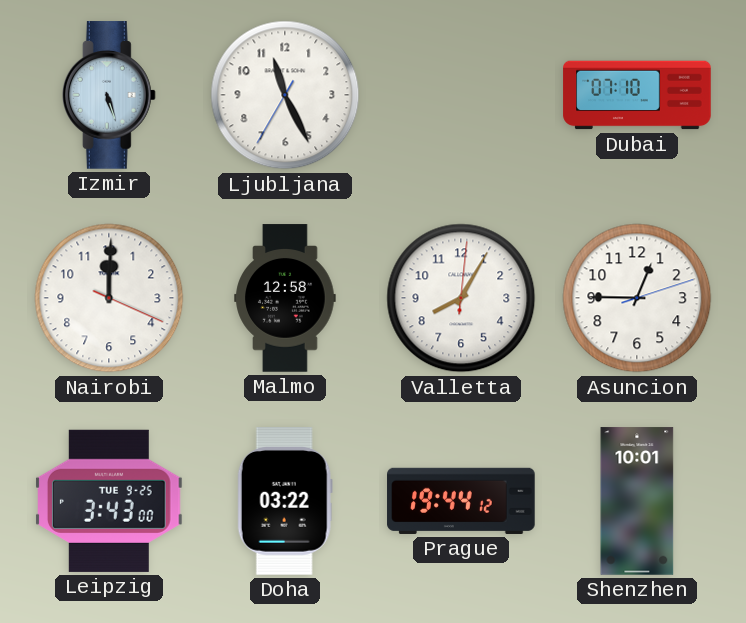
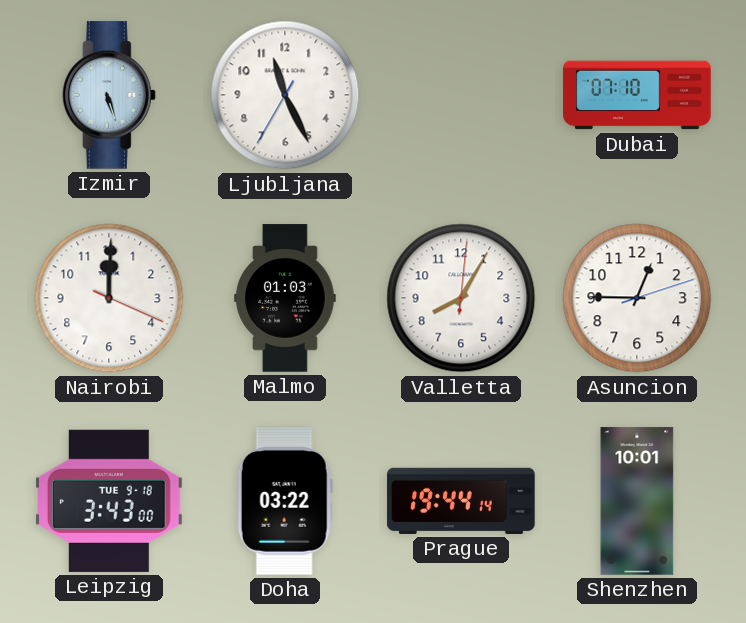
Malmo: 12:58 -> 01:03 (285, 298)
Leipzig date: TUE 9-25 -> TUE 9-18 (110, 501)
Prague: 19:44:12 -> 19:44:14 (461, 501)
